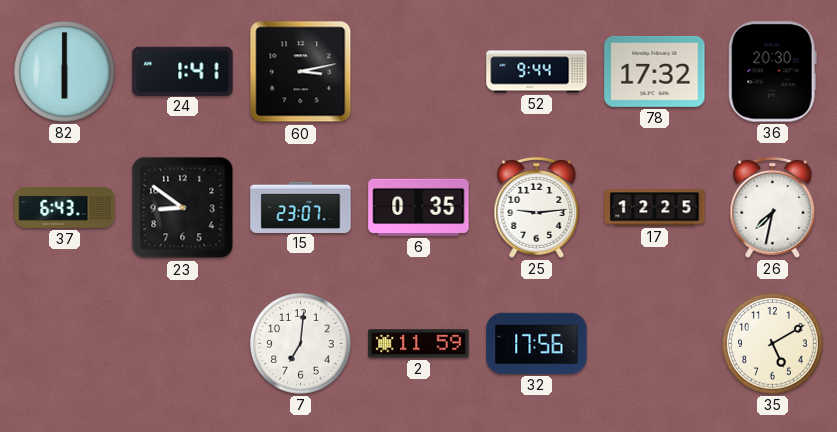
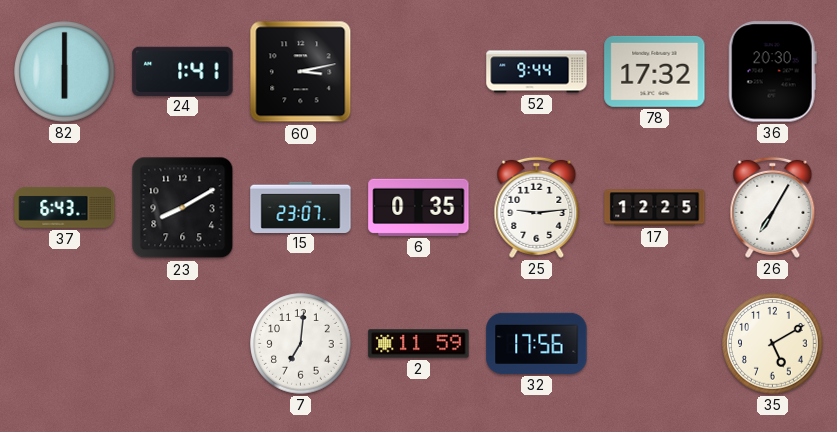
23: 8:51 -> 8:10 (183, 208)
26: 7:32 -> 7:05 (773, 207)
